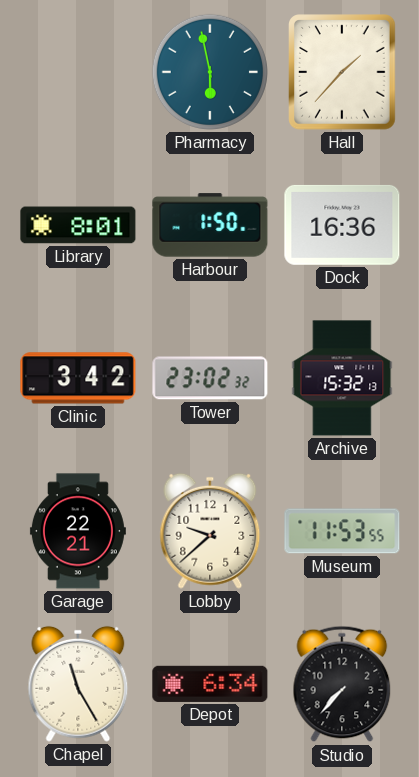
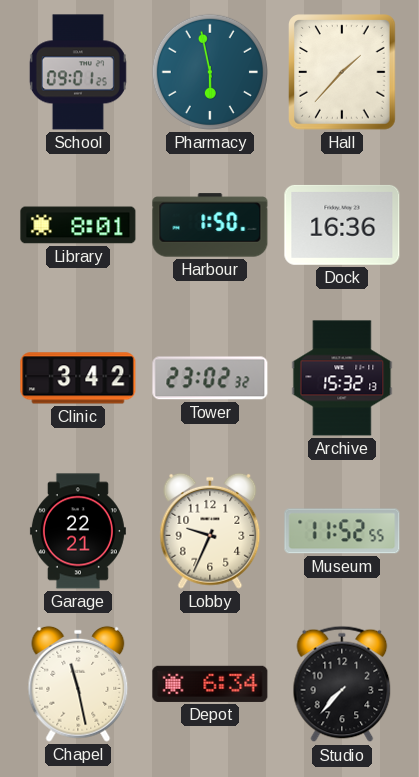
School: none -> 09:01 (78, 72)
Lobby: 9:38 -> 9:34 (210, 531)
Museum: 11:53 -> 11:52 (342, 531)
Chapel: 11:25 -> 11:28 (78, 684)
